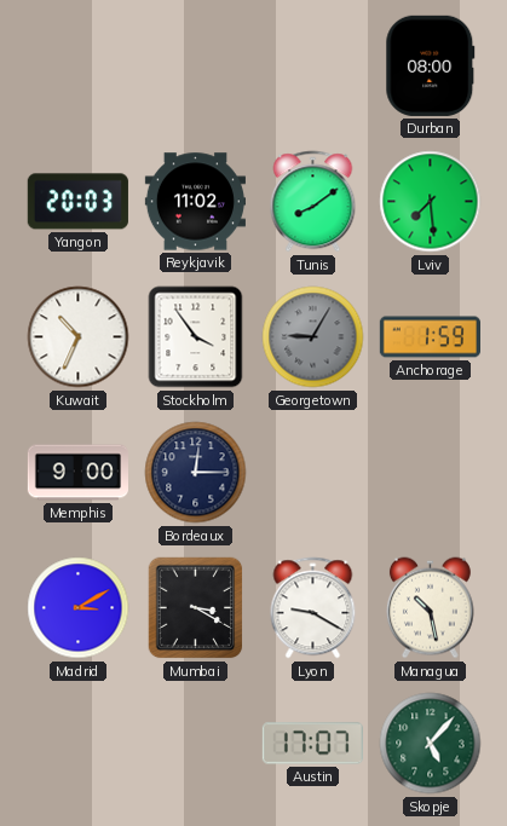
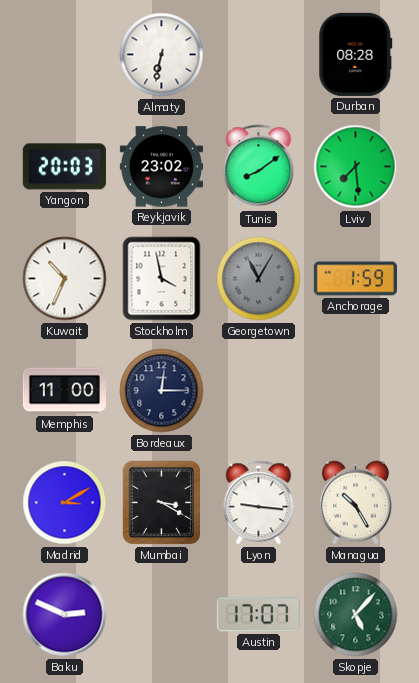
Almaty: none -> 6:32 (162, 55)
Durban: 08:00 -> 08:28 (356, 54)
Reykjavik: 11:02 -> 23:02 (161, 167)
Stockholm: 3:54 -> 3:58 (162, 279)
Georgetown: 9:05 -> 11:05 (259, 279)
Memphis: 9:00 -> 11:00 (64, 391)
Lyon: 9:20 -> 9:16 (259, 503)
Managua: 10:28 -> 10:25 (355, 503)
Baku: none -> 2:49 (65, 615)
